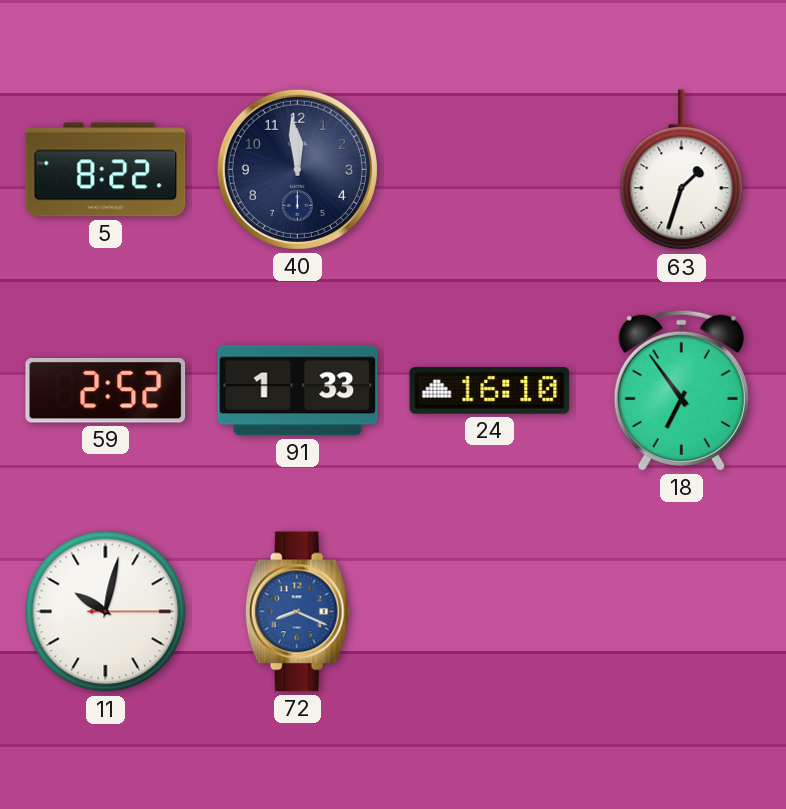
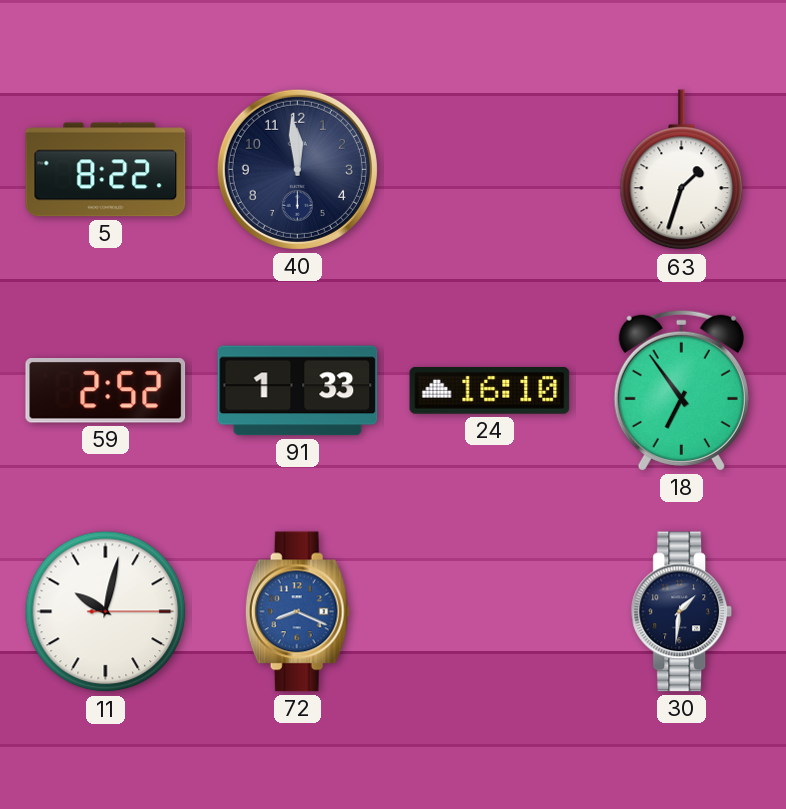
30: none -> 1:31 (682, 612)
